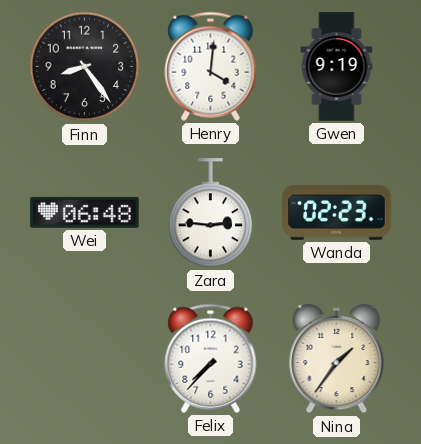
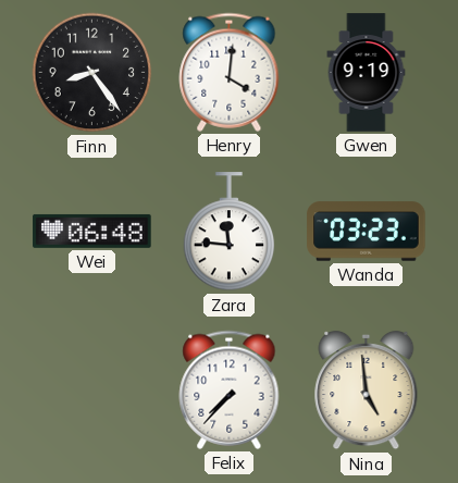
Zara: 2:46 -> 11:46 (230, 232)
Wanda: 02:23 -> 03:23 (367, 232)
Nina: 1:36 -> 4:59 (367, 391)
